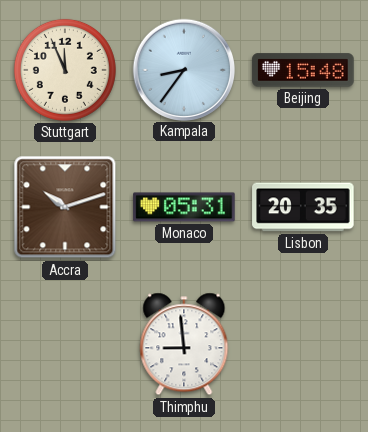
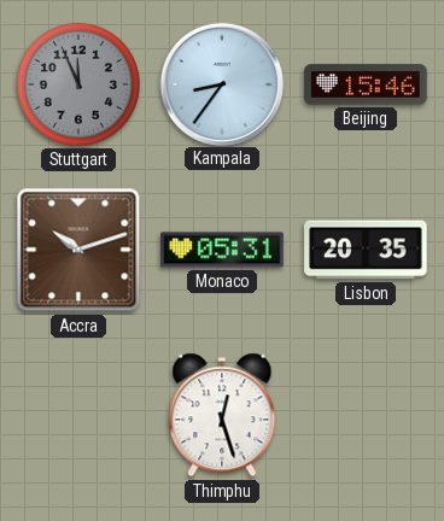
Stuttgart dial: cream -> grey (78, 84)
Beijing: 15:48 -> 15:46 (366, 84)
Thimphu: 8:59 -> 12:27 (222, 415)
